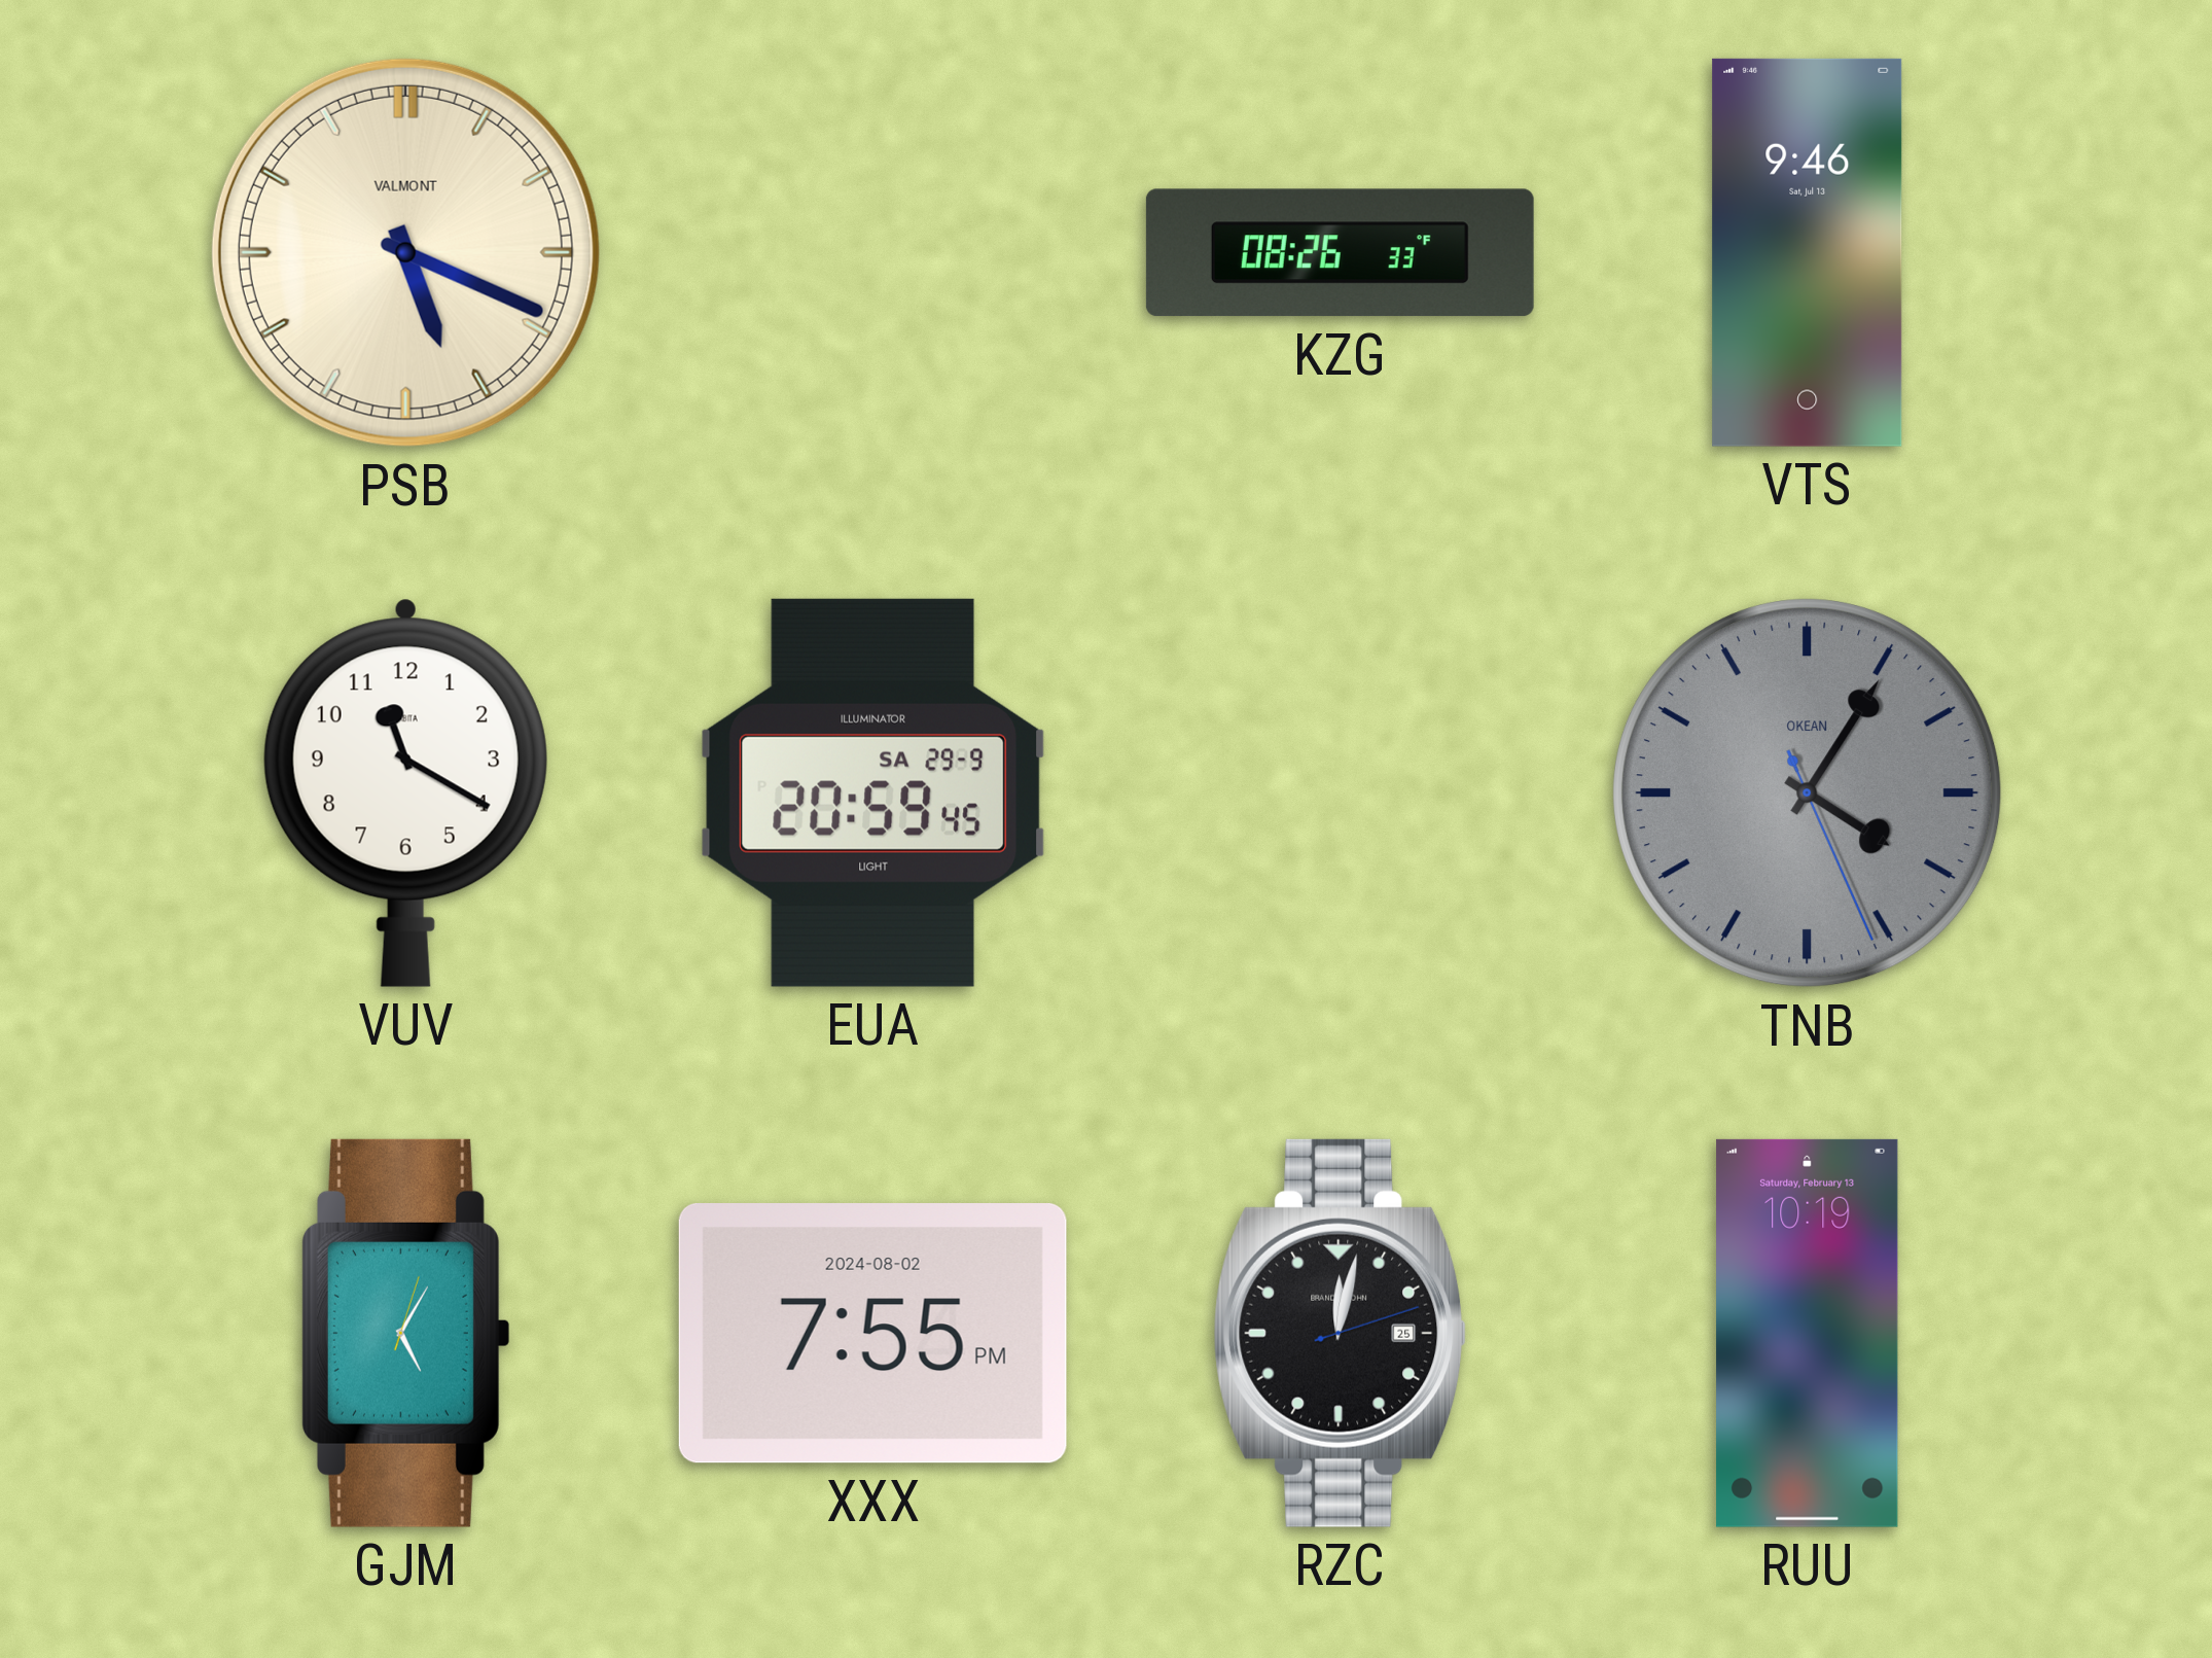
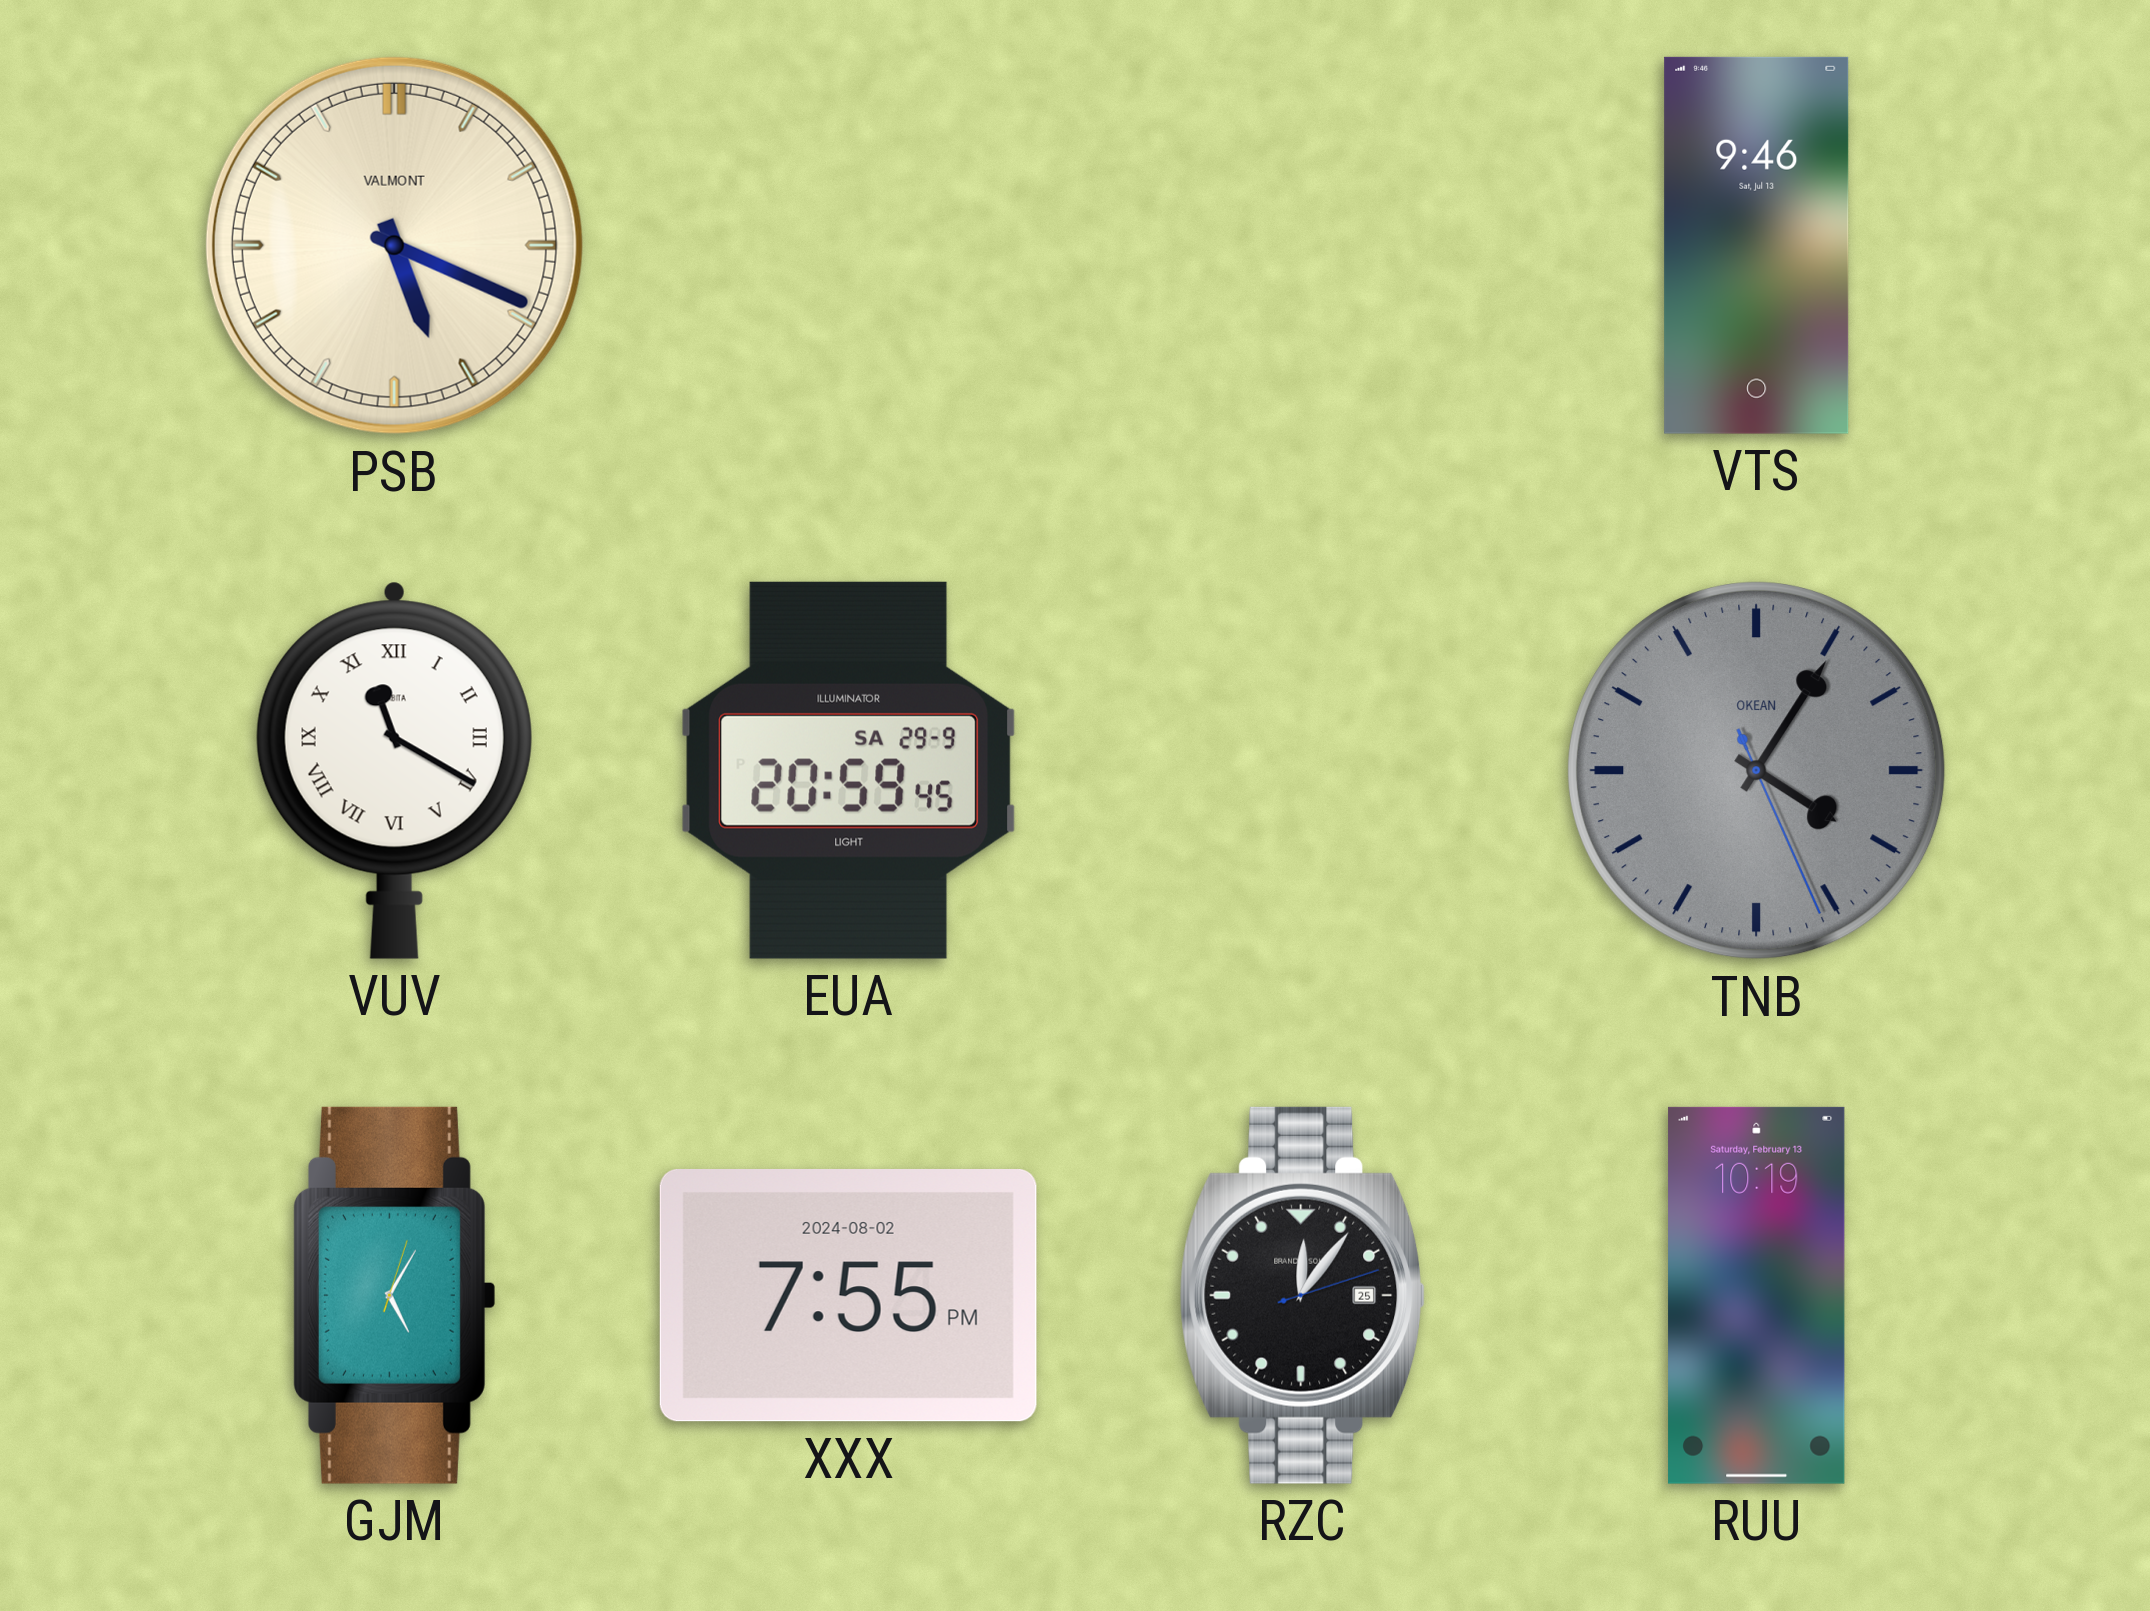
KZG: 08:26 -> none (1340, 253)
VUV numerals: Arabic -> Roman (394, 770)
RZC: 12:02 -> 12:06 (1303, 1295)
